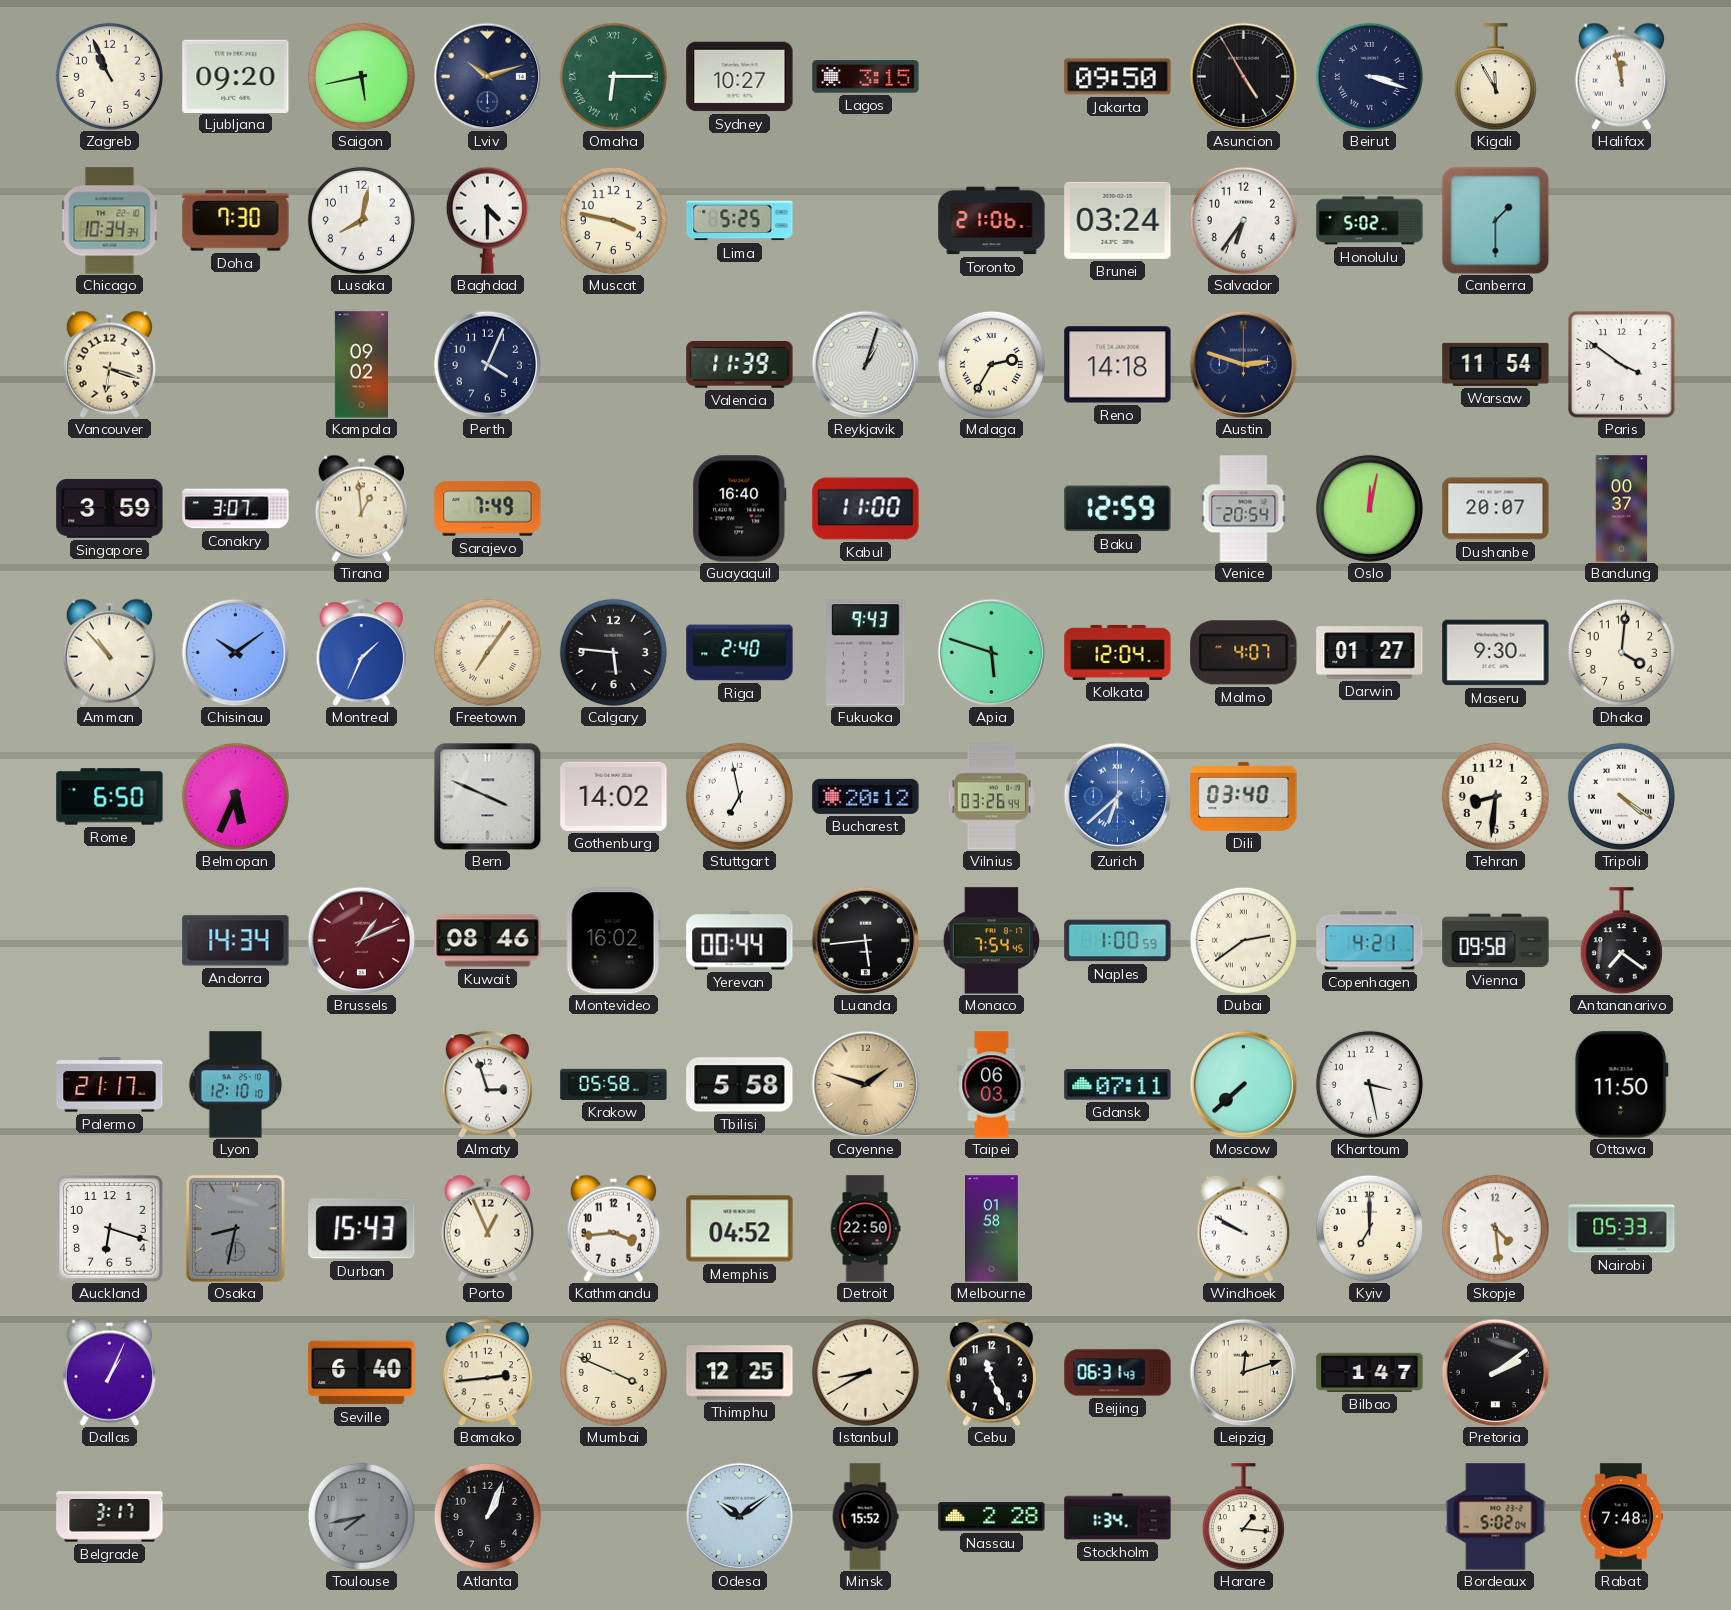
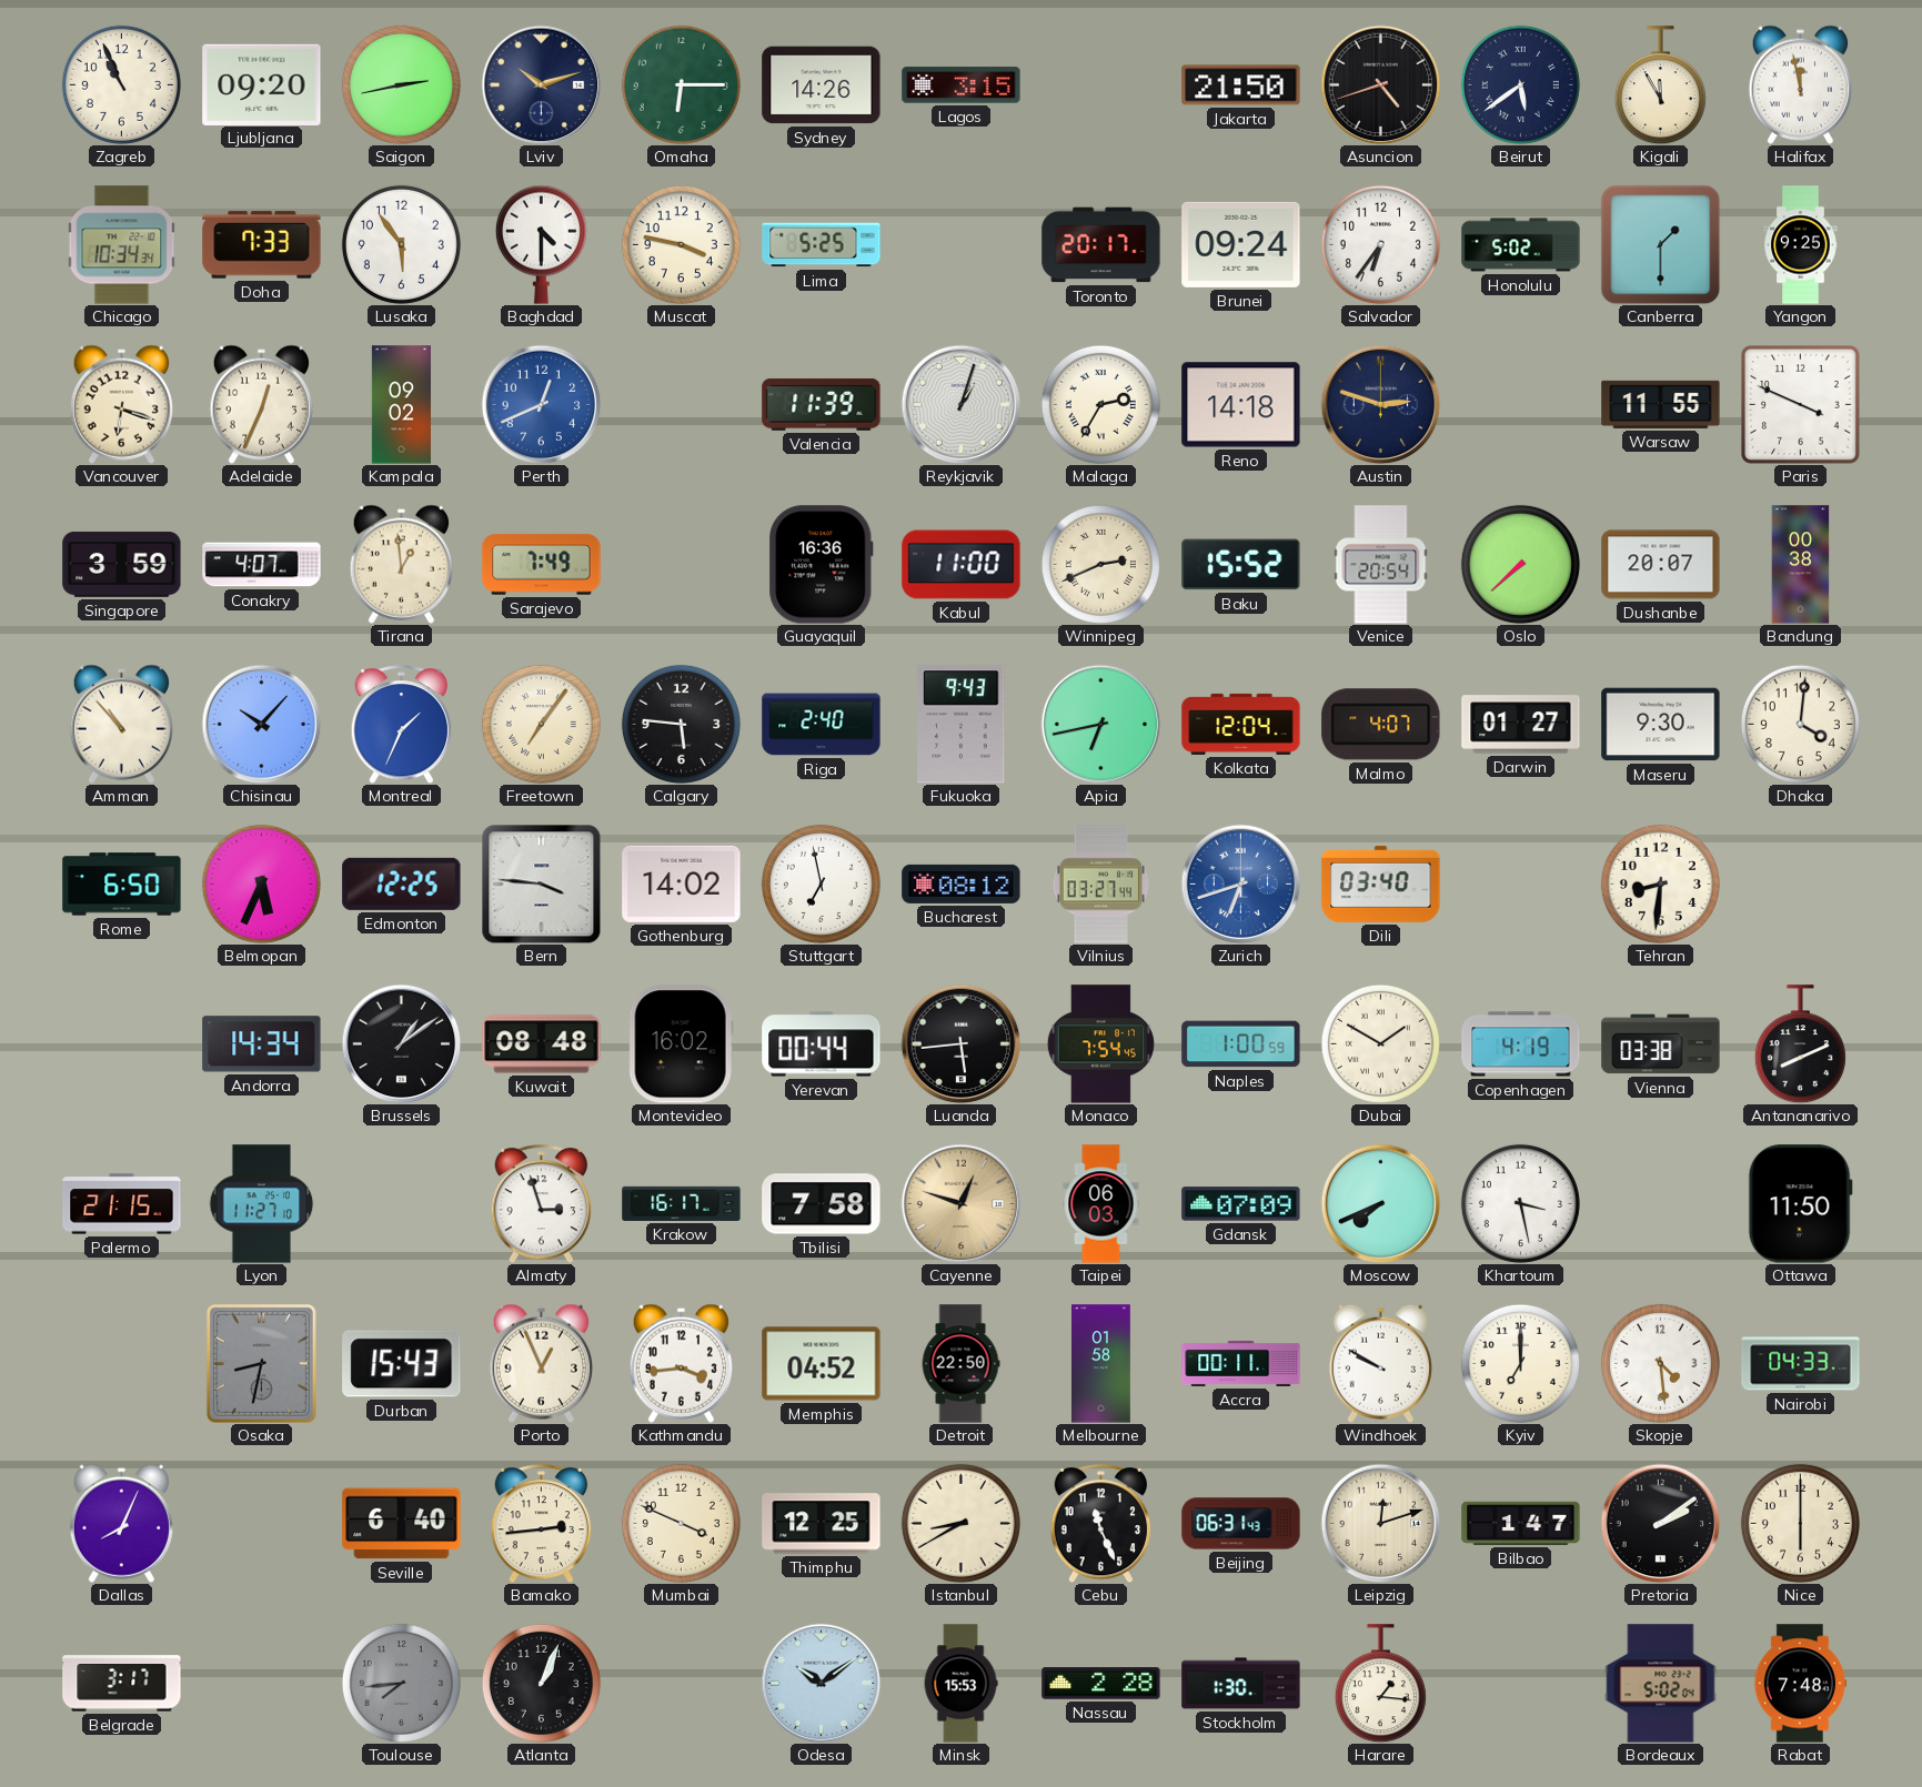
Saigon: 5:43 -> 2:43 (401, 84)
Omaha numerals: Roman -> Arabic (681, 84)
Sydney: 10:27 -> 14:26 (822, 85)
Jakarta: 09:50 -> 21:50 (1241, 85)
Asuncion: 4:55 -> 4:42 (1380, 84)
Beirut: 3:18 -> 5:39 (1520, 84)
Doha: 7:30 -> 7:33 (262, 245)
Lusaka: 8:02 -> 5:54 (401, 244)
Toronto: 21:06 -> 20:17 (1101, 245)
Brunei: 03:24 -> 09:24 (1241, 244)
Yangon: none -> 9:25 (1801, 245)
Adelaide: none -> 12:34 (261, 404)
Perth: 4:04 -> 12:41 (541, 404)
Perth dial: navy -> blue (541, 404)
Warsaw: 11:54 -> 11:55 (1661, 404)
Paris: 3:51 -> 3:49 (1801, 405)
Conakry: 3:07 -> 4:07 (262, 565)
Guayaquil: 16:40 -> 16:36 (822, 565)
Winnipeg: none -> 2:41 (1100, 564)
Baku: 12:59 -> 15:52 (1241, 565)
Oslo: 12:02 -> 7:38 (1520, 564)
Bandung: 00:37 -> 00:38 (1801, 565)
Chisinau: 10:09 -> 10:07 (261, 724)
Apia: 5:48 -> 6:43 (1100, 724)
Edmonton: none -> 12:25 (402, 884)
Bern: 3:49 -> 3:46 (541, 884)
Bucharest: 20:12 -> 08:12 (962, 884)
Vilnius: 03:26 -> 03:27 (1100, 885)
Zurich: 6:38 -> 6:42 (1240, 884)
Tripoli: 4:21 -> none (1621, 796)
Brussels: 1:11 -> 1:09 (401, 1043)
Brussels dial: burgundy -> black (401, 1043)
Kuwait: 08:46 -> 08:48 (542, 1044)
Dubai: 2:39 -> 1:50 (1380, 1043)
Copenhagen: 4:21 -> 4:19 (1521, 1044)
Vienna: 09:58 -> 03:38 (1661, 1044)
Antananarivo: 7:21 -> 8:11 (1800, 1044)
Palermo: 21:17 -> 21:15 (122, 1204)
Lyon: 12:10 -> 11:27 (262, 1204)
Krakow: 05:58 -> 16:17 (682, 1203)
Tbilisi: 5:58 -> 7:58 (822, 1204)
Cayenne: 1:48 -> 12:48 (960, 1203)
Gdansk: 07:11 -> 07:09 (1241, 1204)
Moscow: 7:38 -> 7:41 (1380, 1203)
Auckland: 6:18 -> none (110, 1229)
Accra: none -> 00:11 (1241, 1363)
Nairobi: 05:33 -> 04:33 (1801, 1364)
Dallas: 1:04 -> 8:04 (121, 1523)
Nice: none -> 6:00 (1800, 1523)
Toulouse: 7:43 -> 7:44 (401, 1683)
Minsk: 15:52 -> 15:53 (960, 1684)
Stockholm: 1:34 -> 1:30 (1241, 1684)
